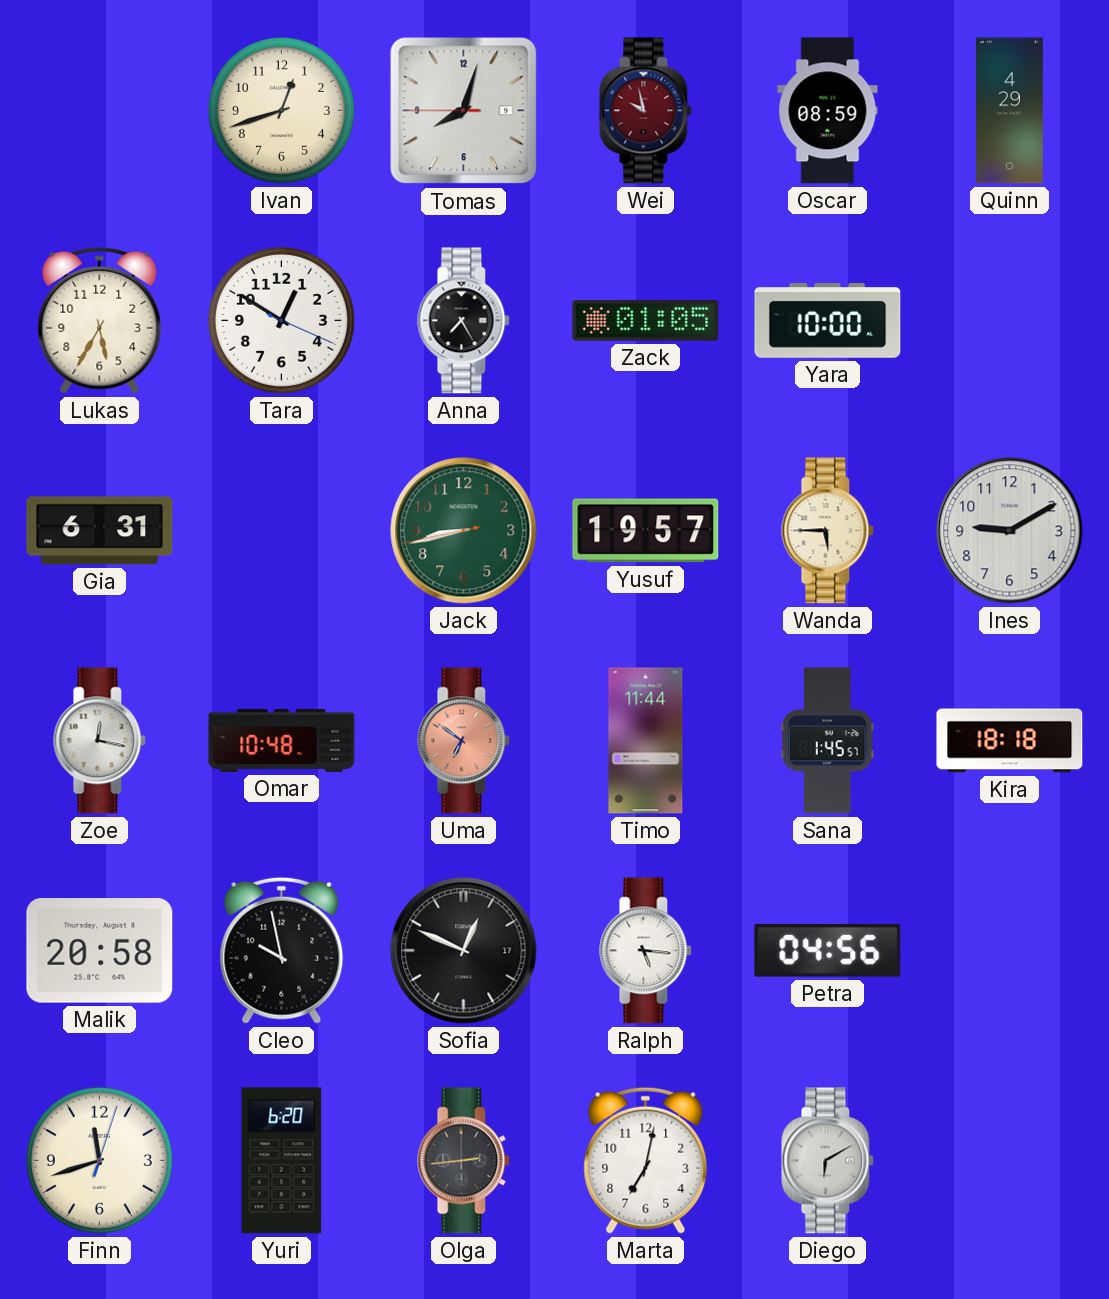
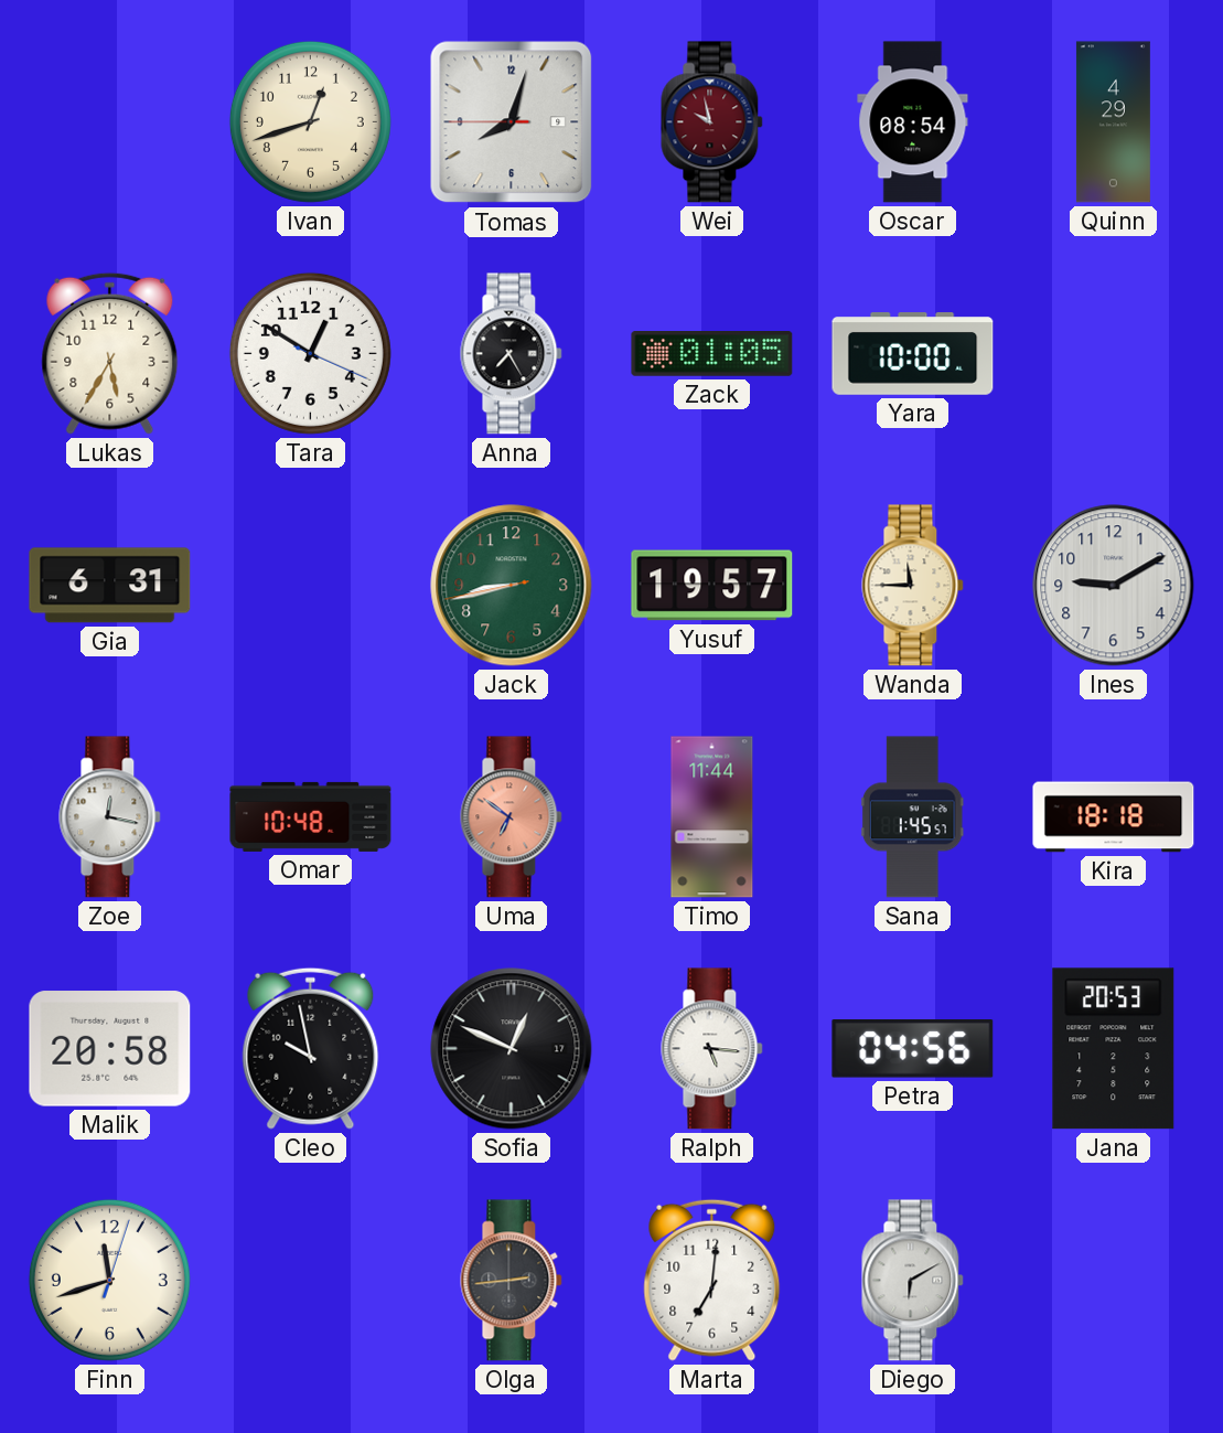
Oscar: 08:59 -> 08:54 (913, 122)
Wanda: 5:45 -> 11:45 (913, 586)
Jana: none -> 20:53 (1114, 1049)
Yuri: 6:20 -> none (282, 1161)
Marta: 7:02 -> 7:01 (712, 1280)
